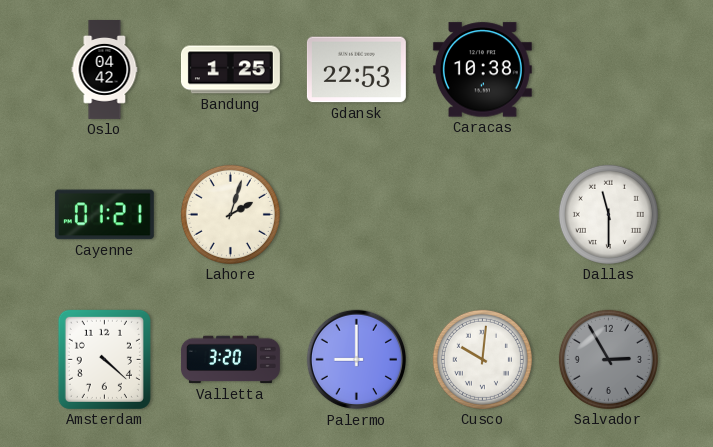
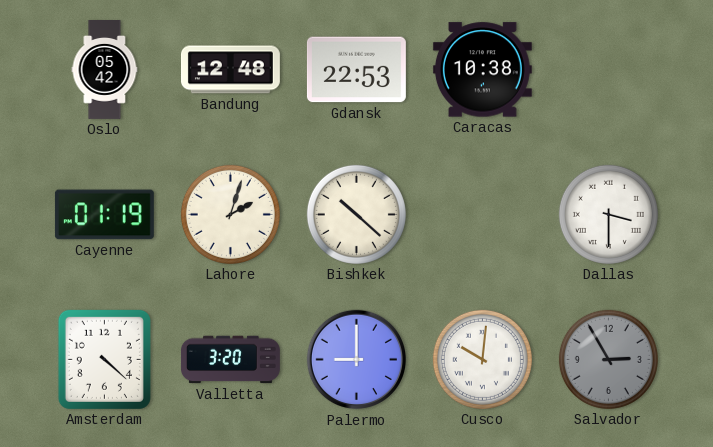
Oslo: 04:42 -> 05:42 (105, 70)
Bandung: 1:25 -> 12:48 (230, 70)
Cayenne: 01:21 -> 01:19 (104, 215)
Bishkek: none -> 10:22 (356, 214)
Dallas: 11:30 -> 3:30 (608, 214)
